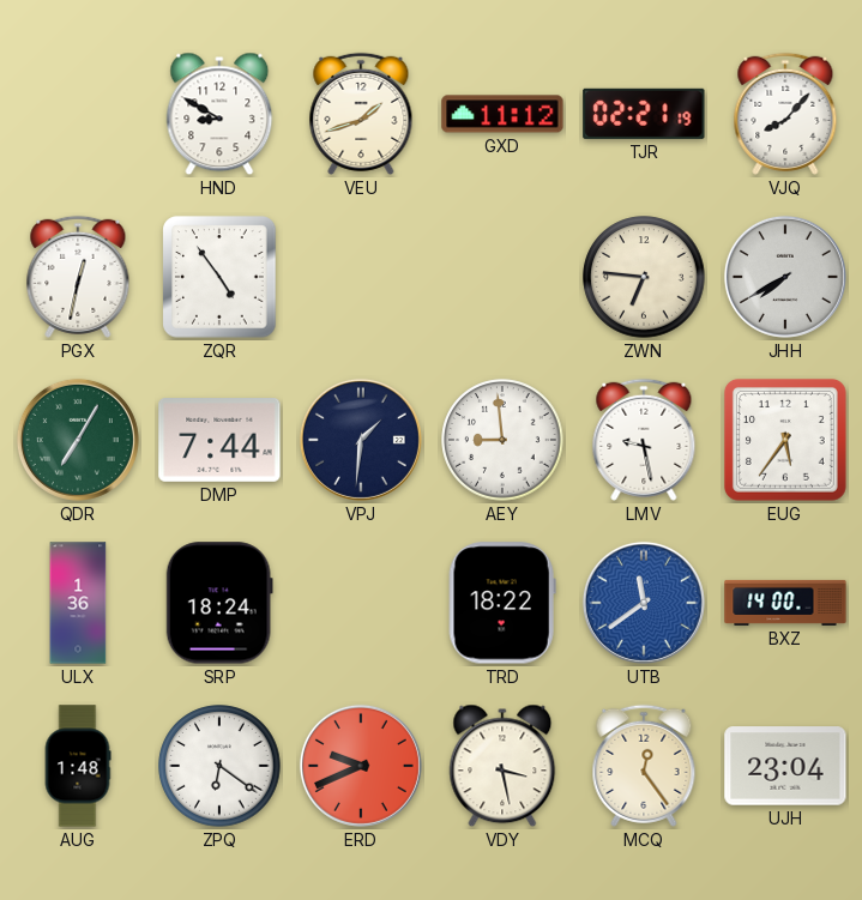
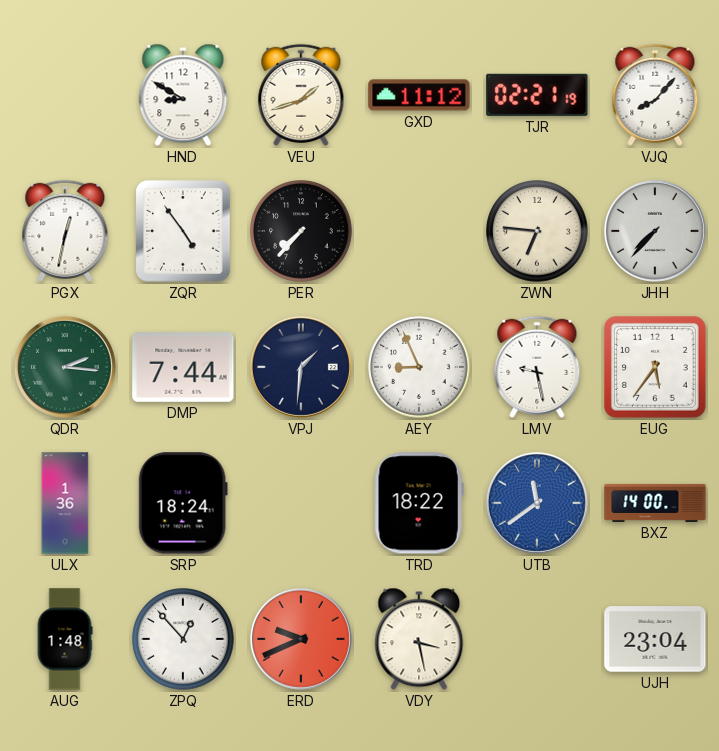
PER: none -> 7:37 (301, 231)
JHH: 7:40 -> 7:37 (655, 231)
QDR: 7:05 -> 2:16 (65, 367)
AEY: 8:59 -> 8:56 (419, 367)
ZPQ: 6:21 -> 12:53 (183, 639)
MCQ: 12:24 -> none (644, 766)
